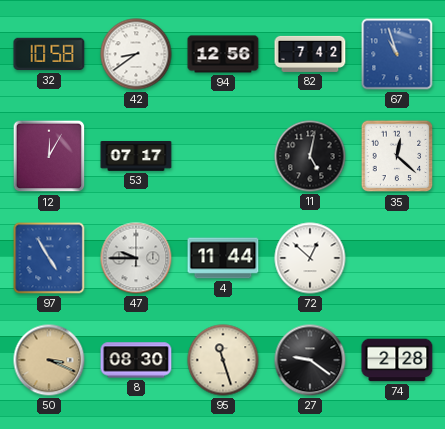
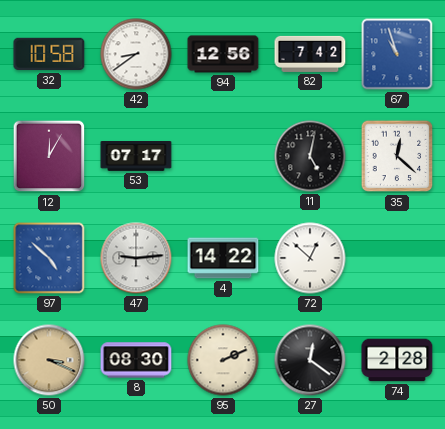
97: 4:55 -> 4:52 (49, 258)
47: 9:45 -> 9:14 (136, 258)
4: 11:44 -> 14:22 (223, 258)
95: 11:27 -> 2:11 (223, 360)
27: 9:21 -> 12:21 (310, 360)
